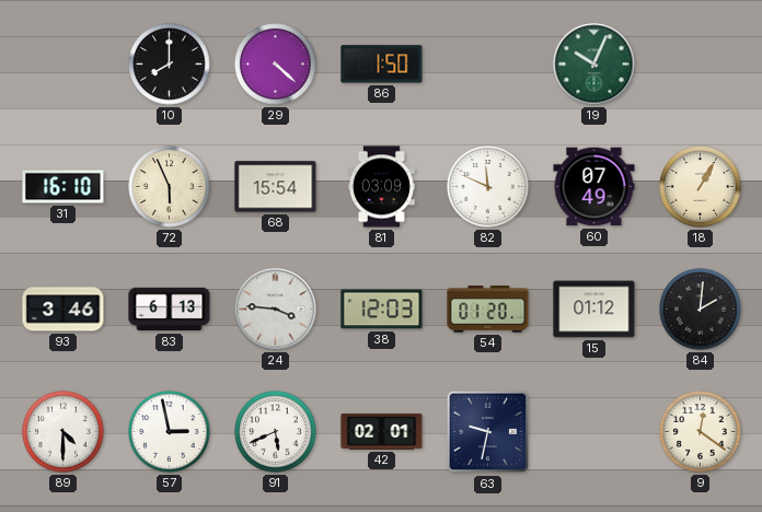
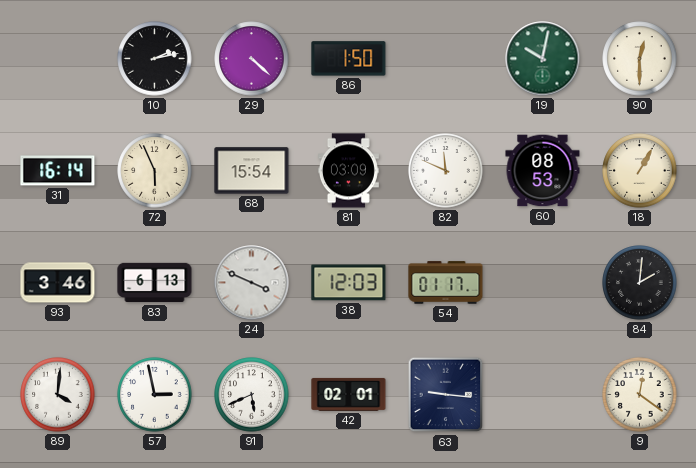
10: 8:00 -> 2:13 (155, 59)
19: 10:04 -> 10:02 (543, 59)
90: none -> 12:30 (640, 59)
31: 16:10 -> 16:14 (58, 171)
60: 07:49 -> 08:53 (543, 171)
24: 3:46 -> 3:49 (252, 283)
54: 01:20 -> 01:17 (446, 283)
15: 01:12 -> none (594, 310)
89: 4:30 -> 4:01 (58, 395)
63: 9:32 -> 9:16 (446, 395)
